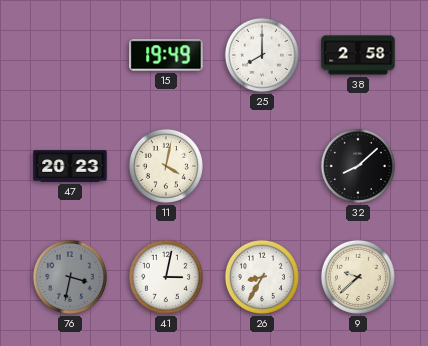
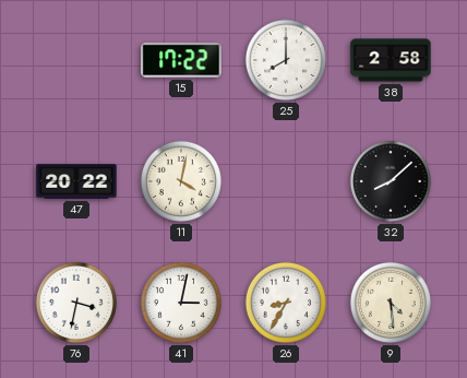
15: 19:49 -> 17:22 (181, 60)
47: 20:23 -> 20:22 (76, 181)
76 dial: grey -> white (76, 303)
9: 9:38 -> 4:29 (391, 303)
